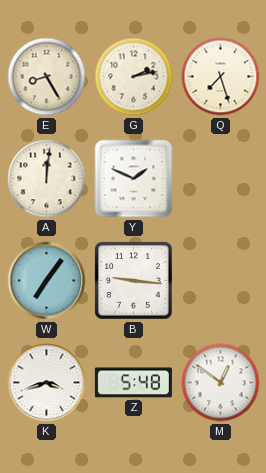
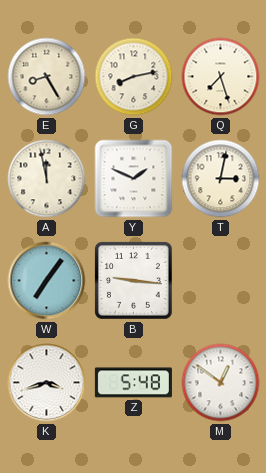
G: 2:13 -> 8:13 (134, 77)
A: 12:01 -> 11:58 (47, 179)
T: none -> 3:02 (221, 179)
